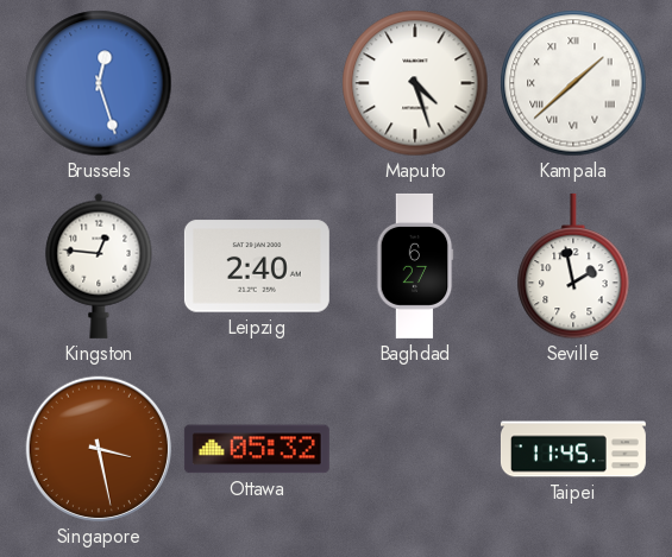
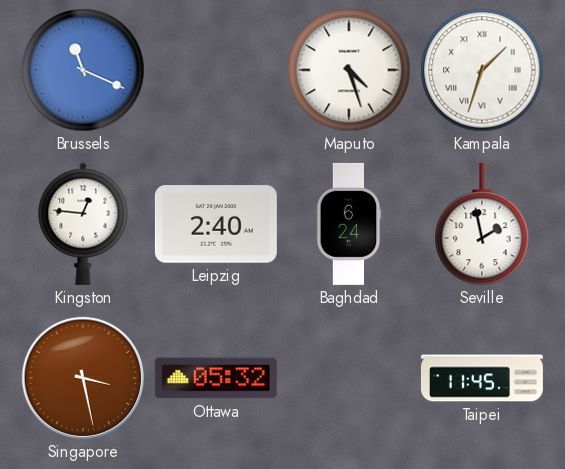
Brussels: 12:27 -> 11:19 (83, 70)
Kampala: 1:38 -> 1:33 (482, 70)
Baghdad: 6:27 -> 6:24 (349, 224)
